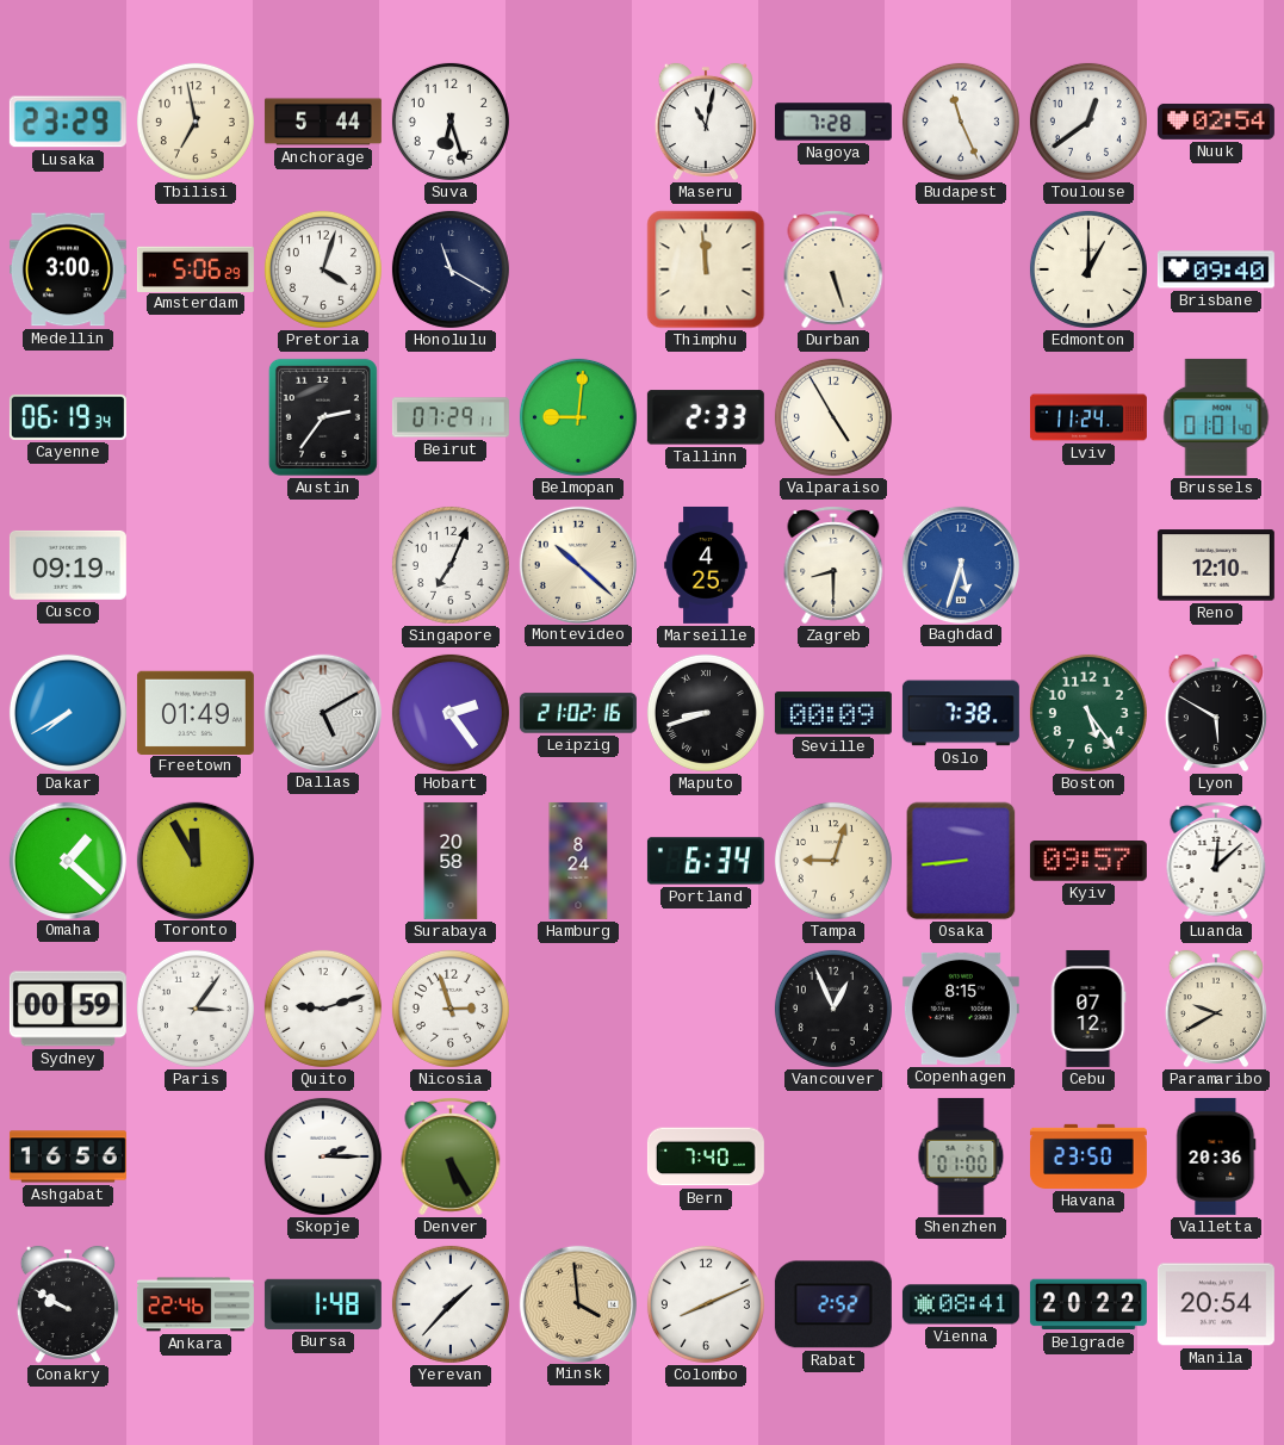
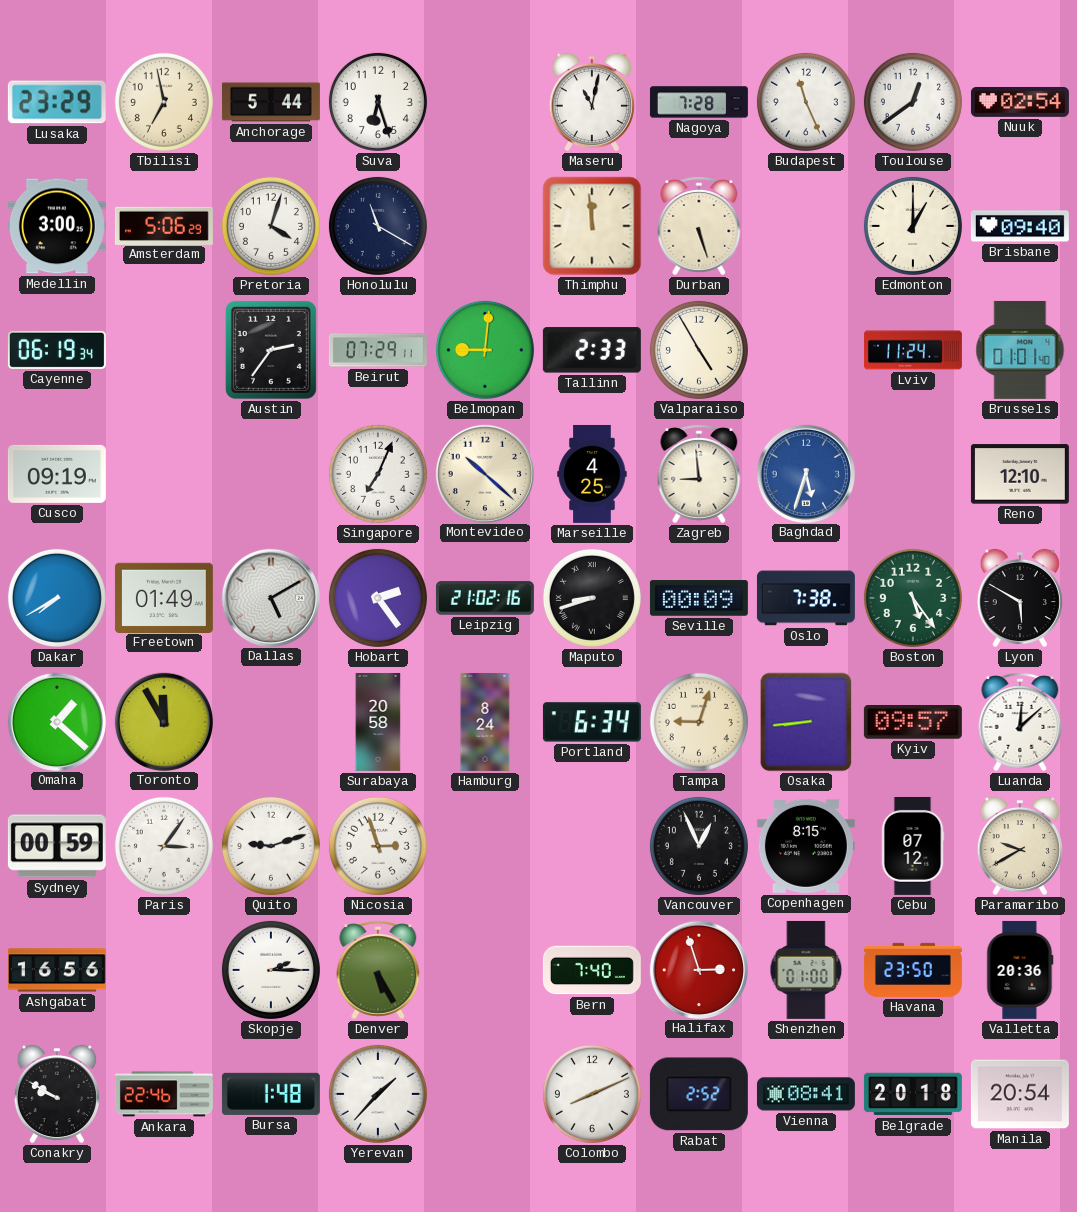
Zagreb: 8:30 -> 8:59 (699, 474)
Halifax: none -> 2:57 (698, 969)
Minsk: 3:59 -> none (577, 1303)
Belgrade: 20:22 -> 20:18 (913, 1094)
